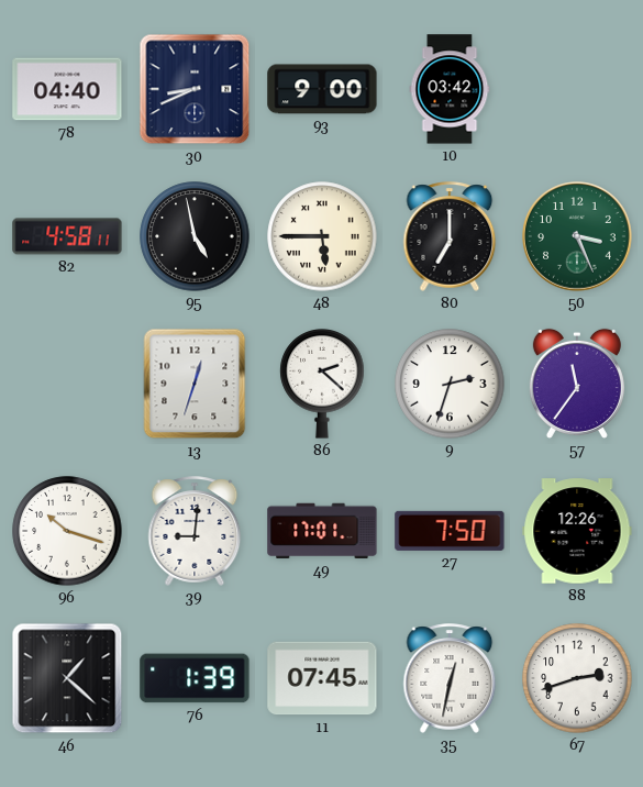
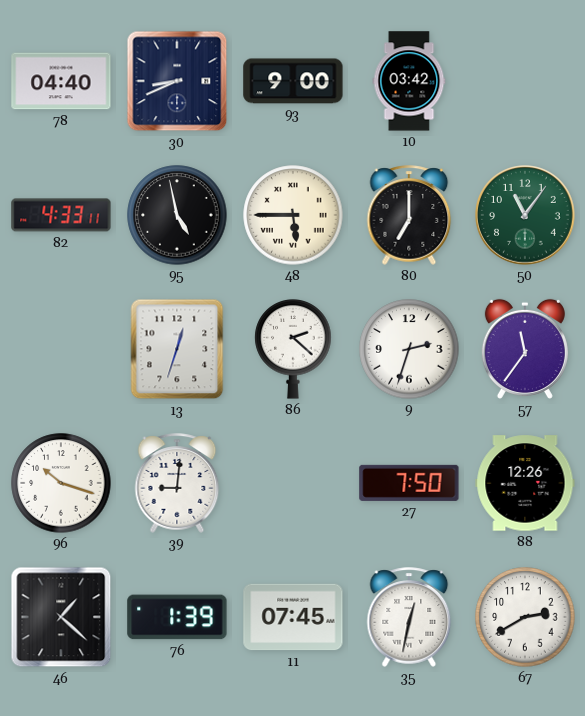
82: 4:58 -> 4:33 (61, 215)
50: 3:26 -> 11:06 (526, 216)
49: 17:01 -> none (322, 531)
67: 2:42 -> 2:40 (525, 617)
